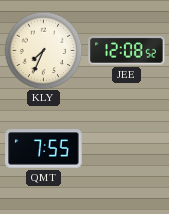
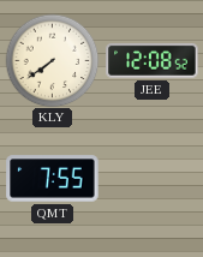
KLY: 7:34 -> 7:39 (52, 60)
